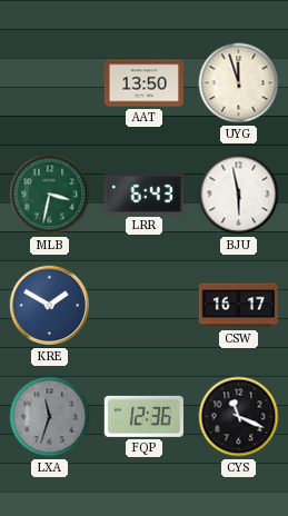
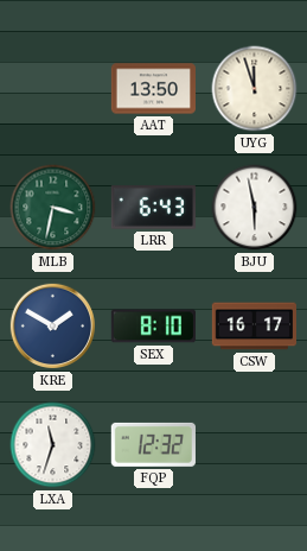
SEX: none -> 8:10 (153, 327)
LXA dial: grey -> white (53, 445)
FQP: 12:36 -> 12:32 (153, 444)
CYS: 11:19 -> none (239, 417)
